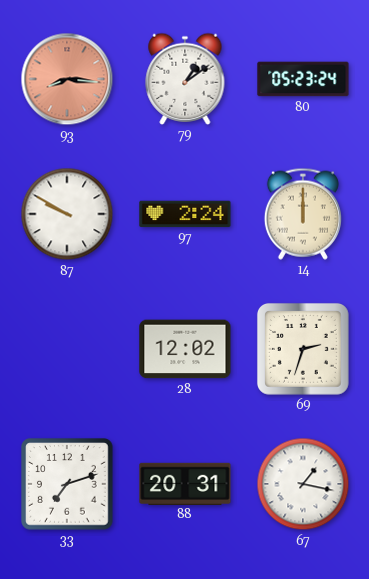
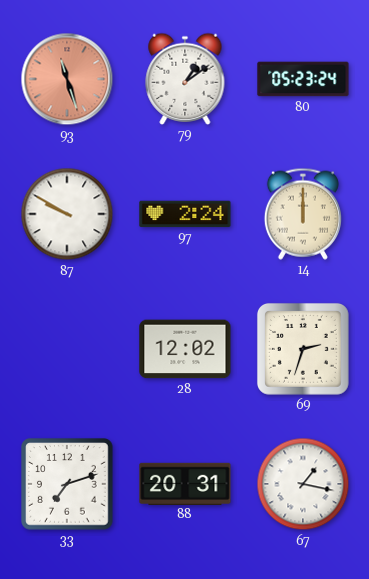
93: 8:16 -> 11:27 (67, 79)
